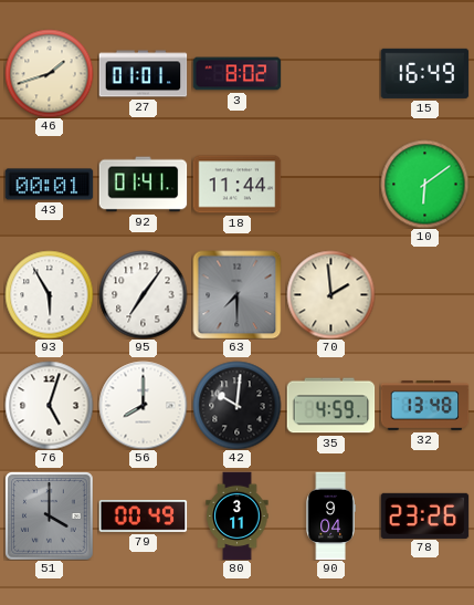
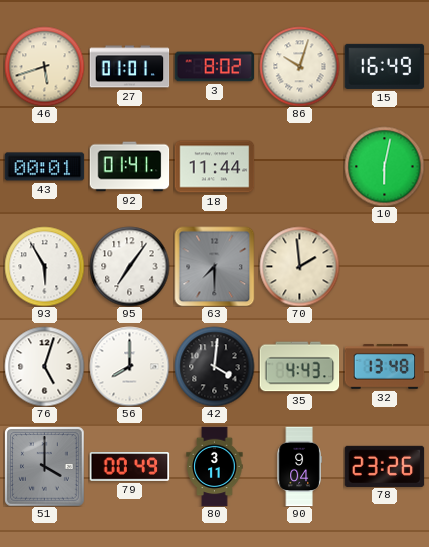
46: 1:42 -> 5:42 (44, 66)
86: none -> 10:03 (299, 66)
10: 6:09 -> 6:02 (384, 166)
42: 10:01 -> 4:01 (214, 366)
35: 4:59 -> 4:43 (299, 367)
